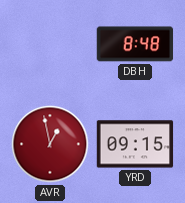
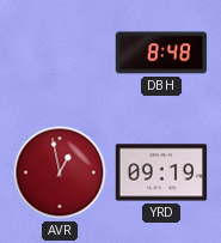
YRD: 09:15 -> 09:19 (161, 172)
